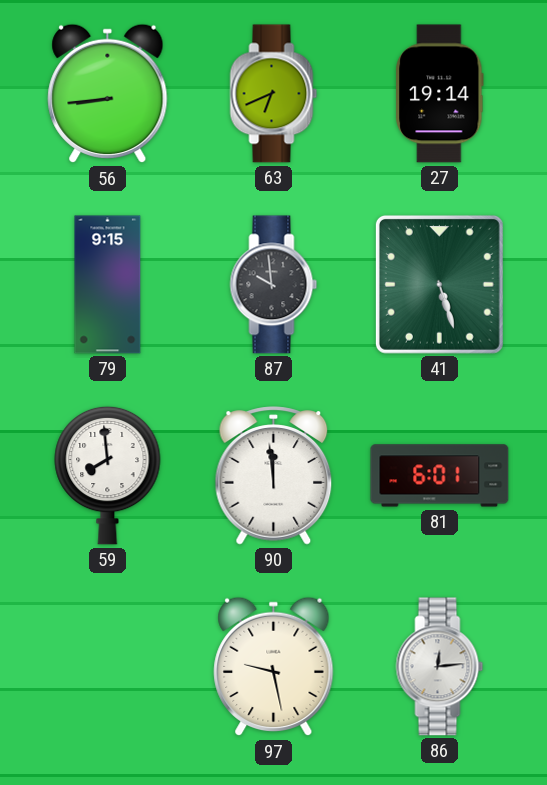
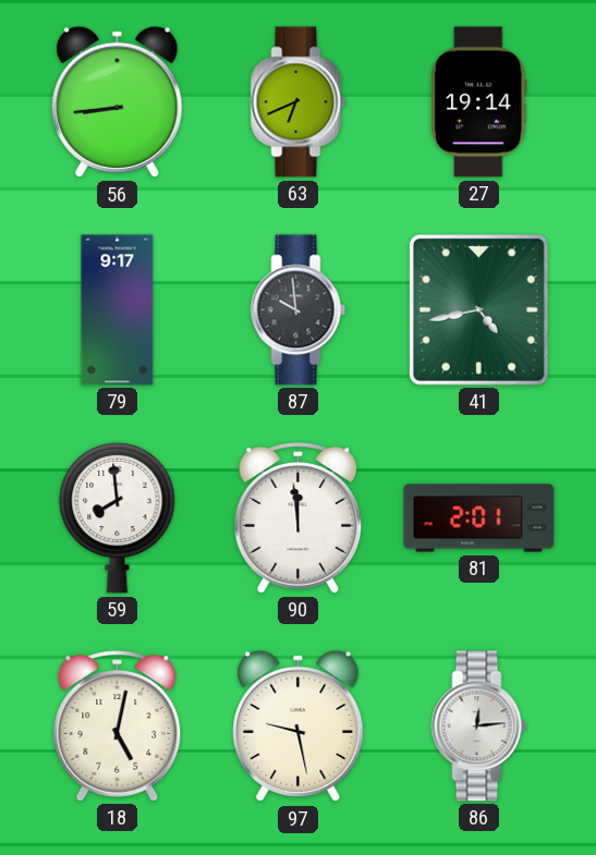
79: 9:15 -> 9:17 (118, 310)
41: 5:27 -> 4:43 (478, 309)
81: 6:01 -> 2:01 (479, 518)
18: none -> 5:02 (118, 726)
